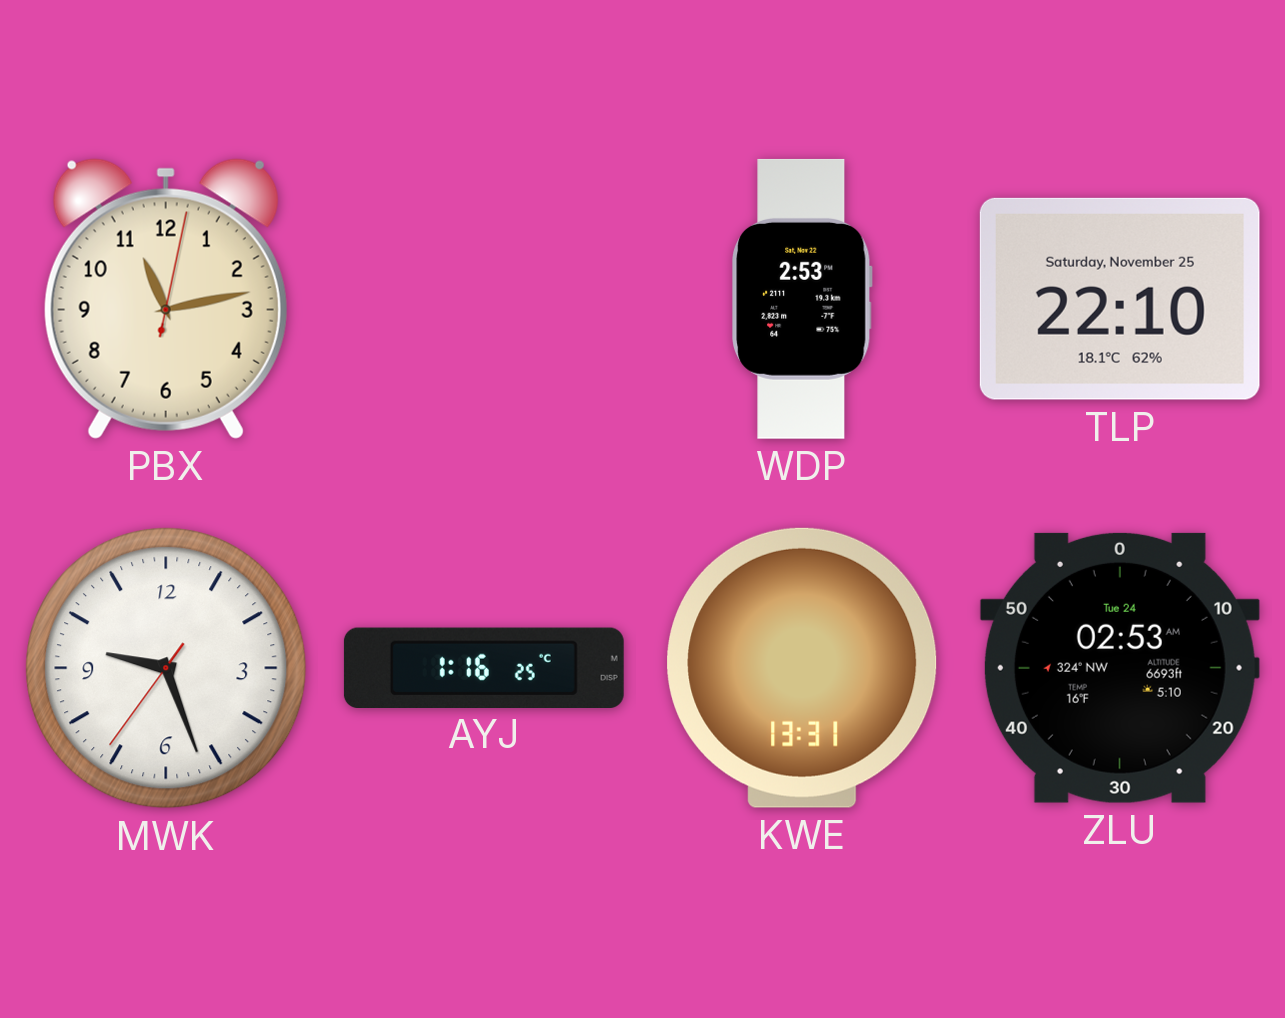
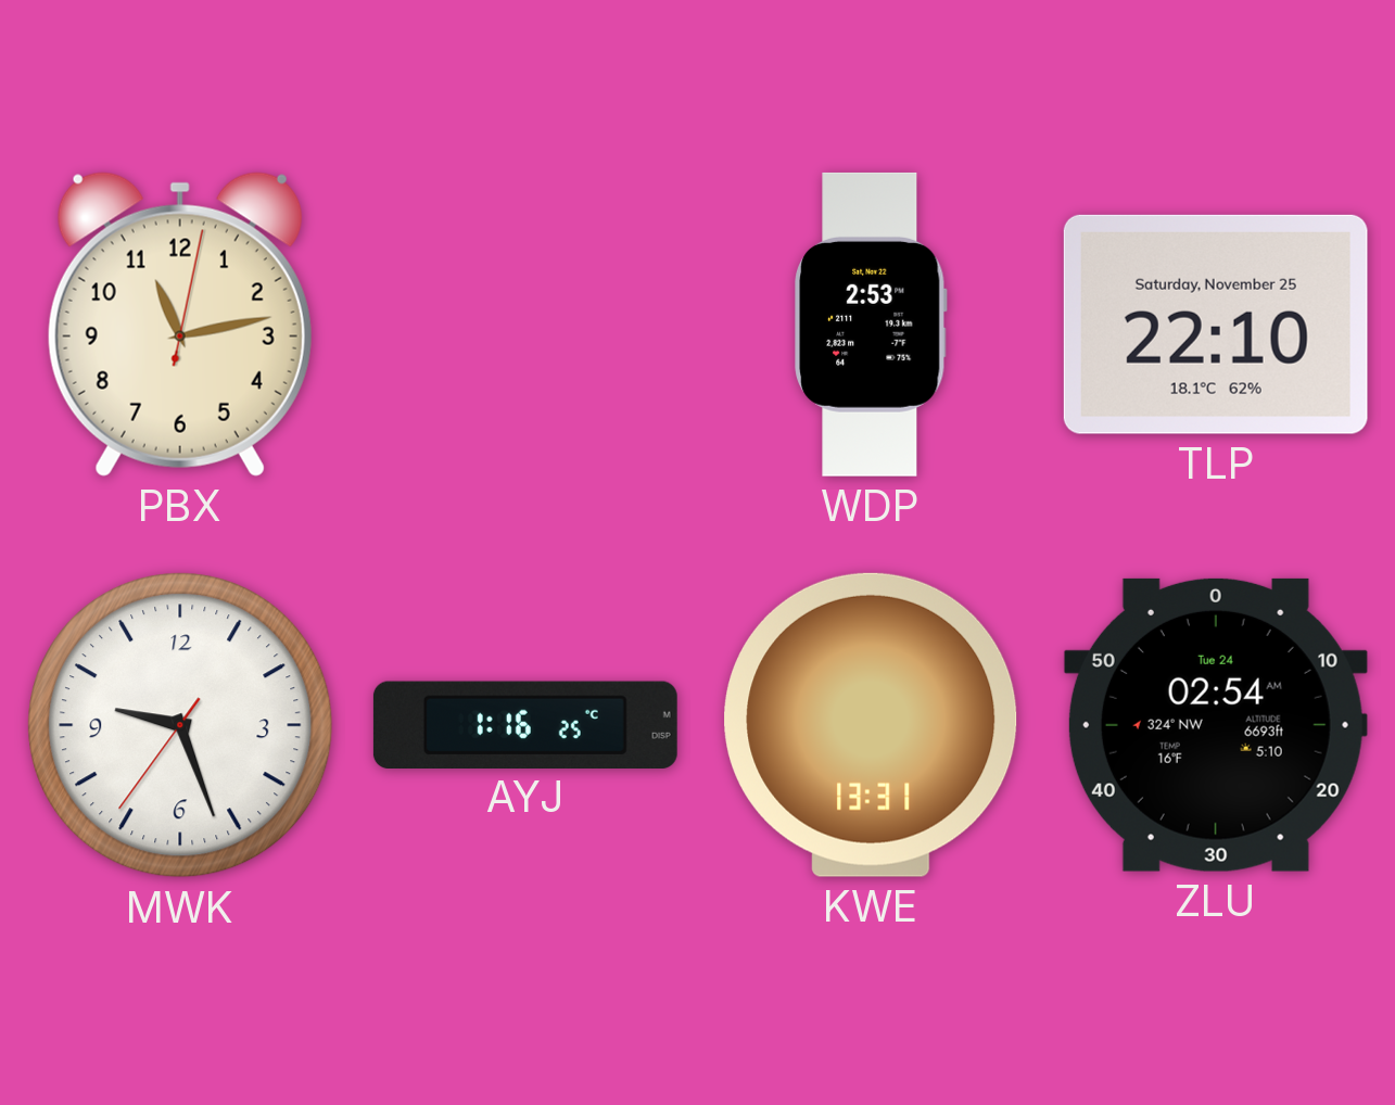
ZLU: 02:53 -> 02:54 (1216, 725)
